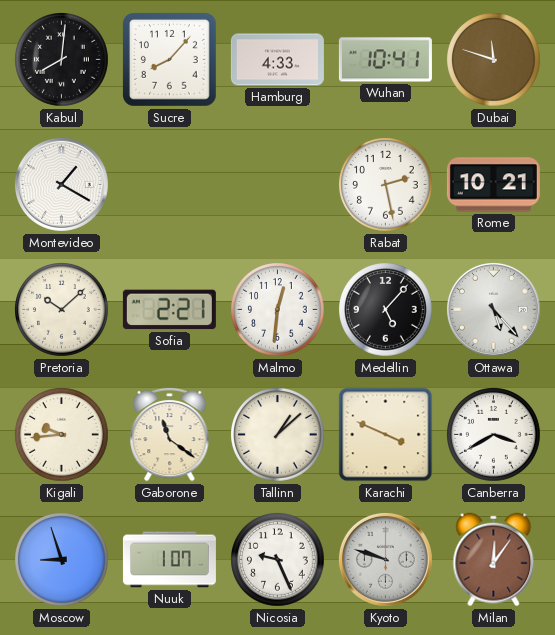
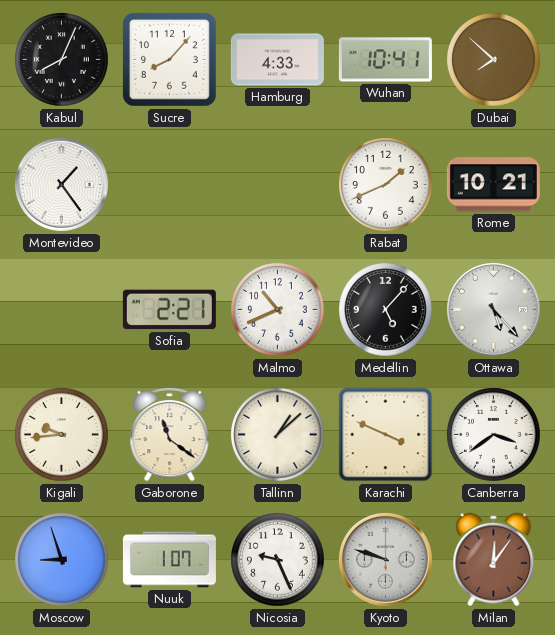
Kabul: 8:01 -> 8:04 (62, 60)
Dubai: 11:48 -> 7:52 (494, 60)
Montevideo: 1:20 -> 1:24 (61, 184)
Rabat: 2:28 -> 1:41 (386, 185)
Pretoria: 10:08 -> none (62, 310)
Malmo: 12:31 -> 10:41 (278, 310)
Canberra: 3:40 -> 3:39 (494, 435)
